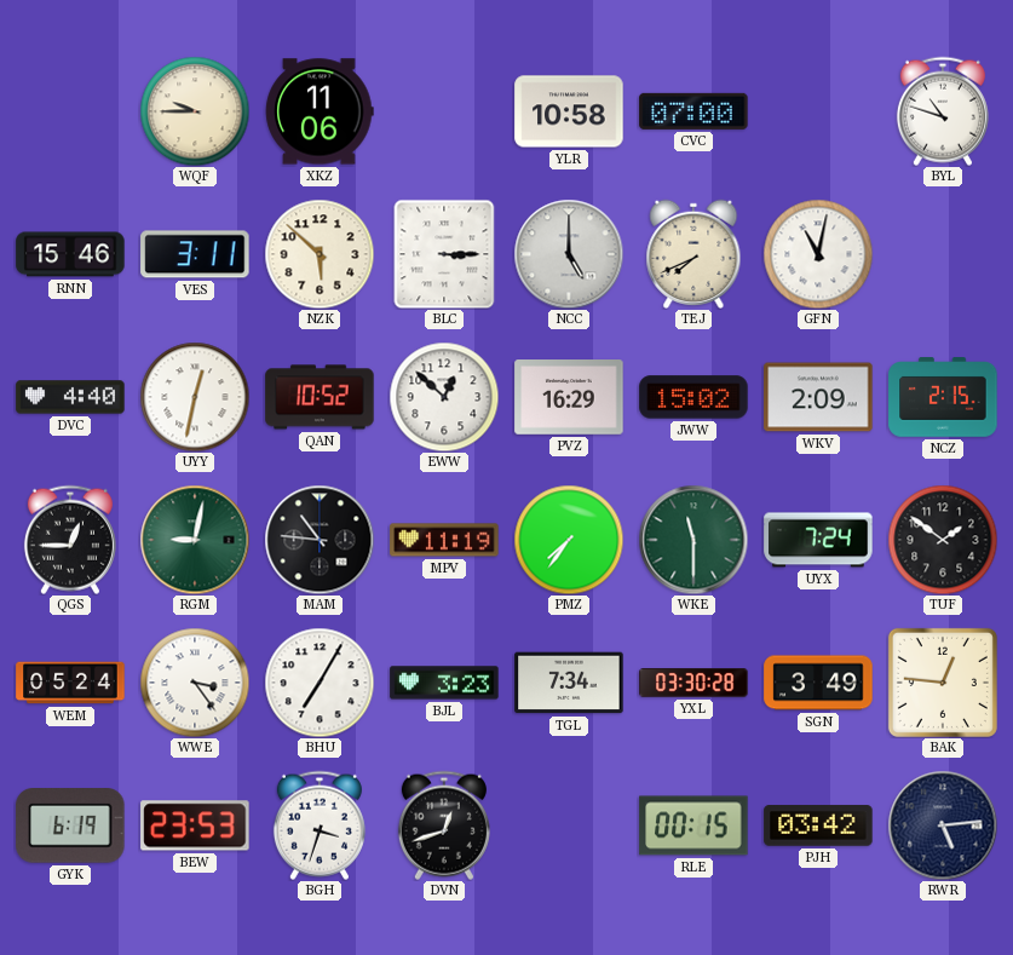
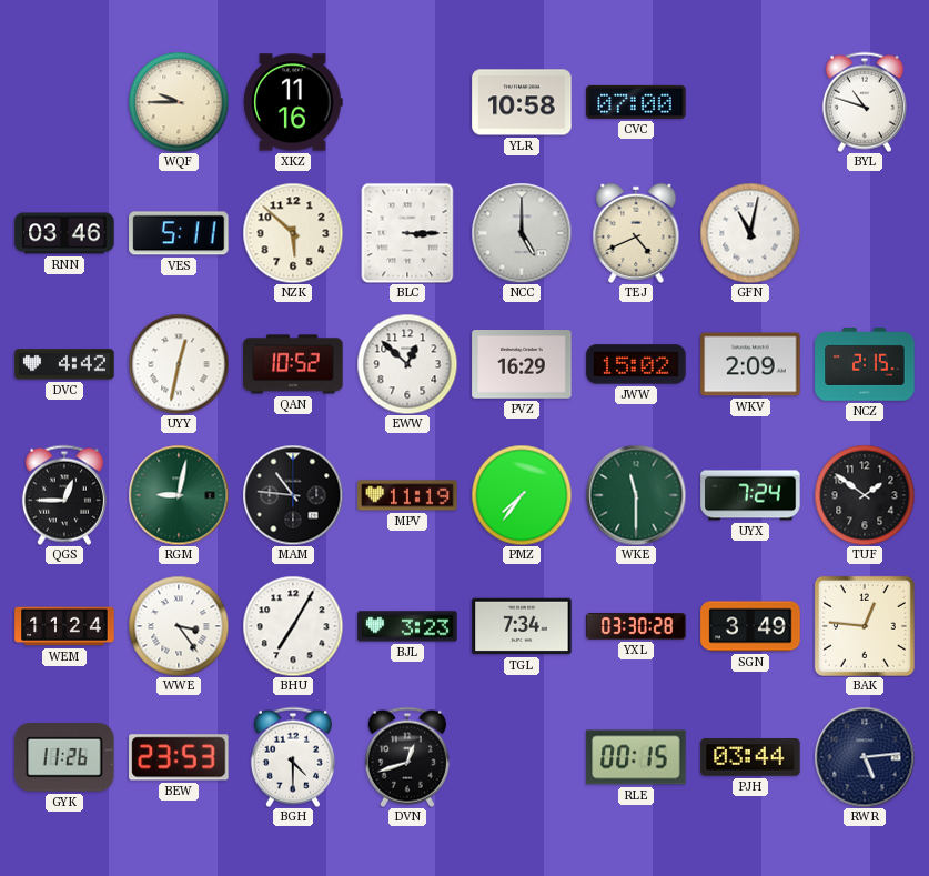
XKZ: 11:06 -> 11:16 (293, 102)
RNN: 15:46 -> 03:46 (64, 233)
VES: 3:11 -> 5:11 (179, 233)
TEJ: 7:41 -> 4:41 (636, 233)
DVC: 4:40 -> 4:42 (64, 364)
WEM: 05:24 -> 11:24 (64, 626)
GYK: 6:19 -> 11:26 (64, 757)
BGH: 3:33 -> 4:30 (293, 757)
PJH: 03:42 -> 03:44 (750, 757)
